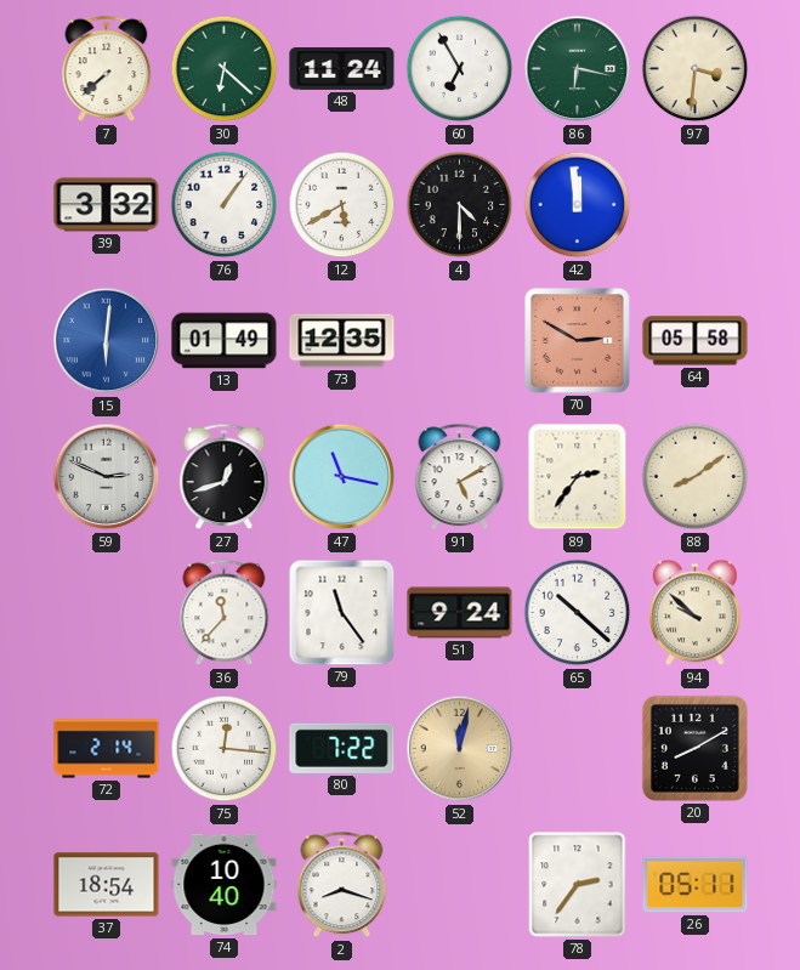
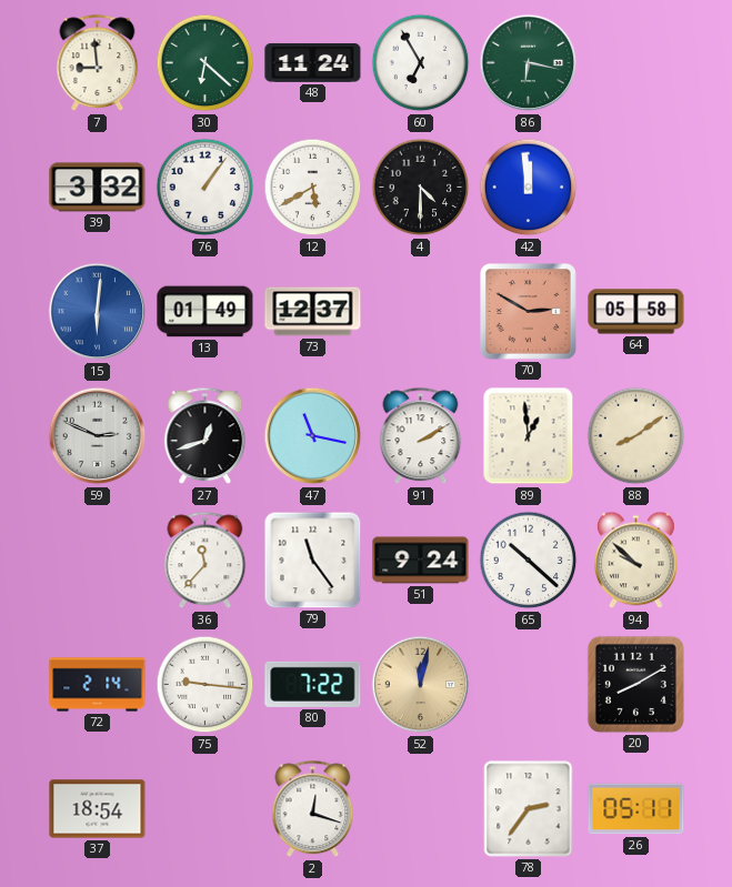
7: 7:38 -> 8:59 (98, 63)
97: 3:31 -> none (696, 69)
73: 12:35 -> 12:37 (313, 312)
91: 5:10 -> 2:10 (421, 436)
89: 2:36 -> 12:59 (529, 436)
75: 12:16 -> 9:16 (205, 685)
74: 10:40 -> none (225, 885)
2: 8:18 -> 12:18 (313, 809)
